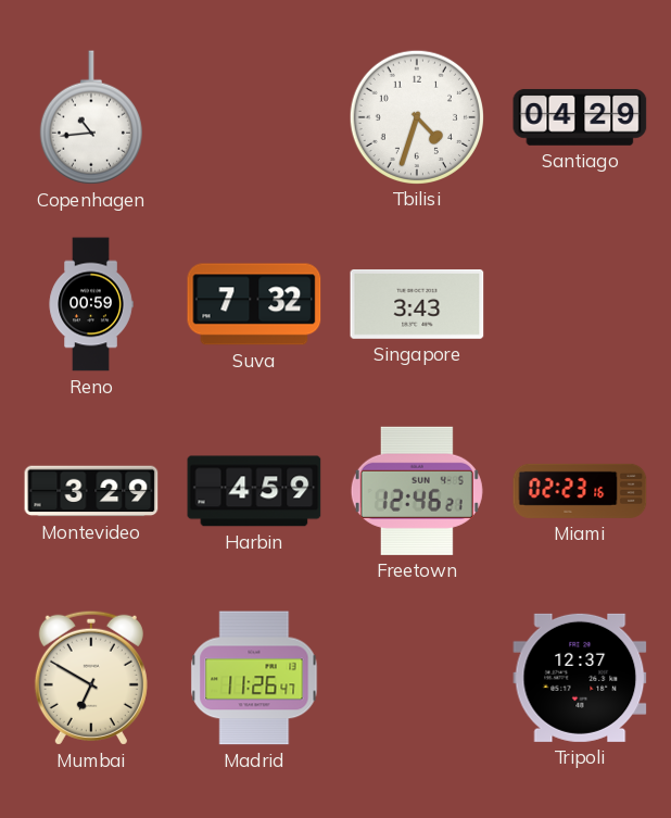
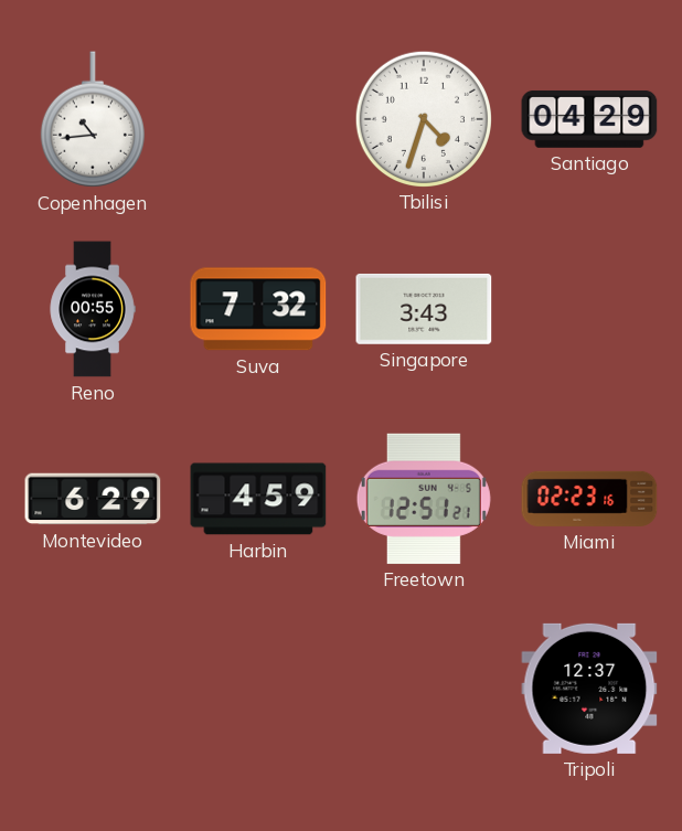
Reno: 00:59 -> 00:55 (93, 309)
Montevideo: 3:29 -> 6:29 (93, 499)
Freetown: 12:46 -> 12:51 (424, 499)
Mumbai: 6:50 -> none (91, 678)
Madrid: 11:26 -> none (254, 678)
